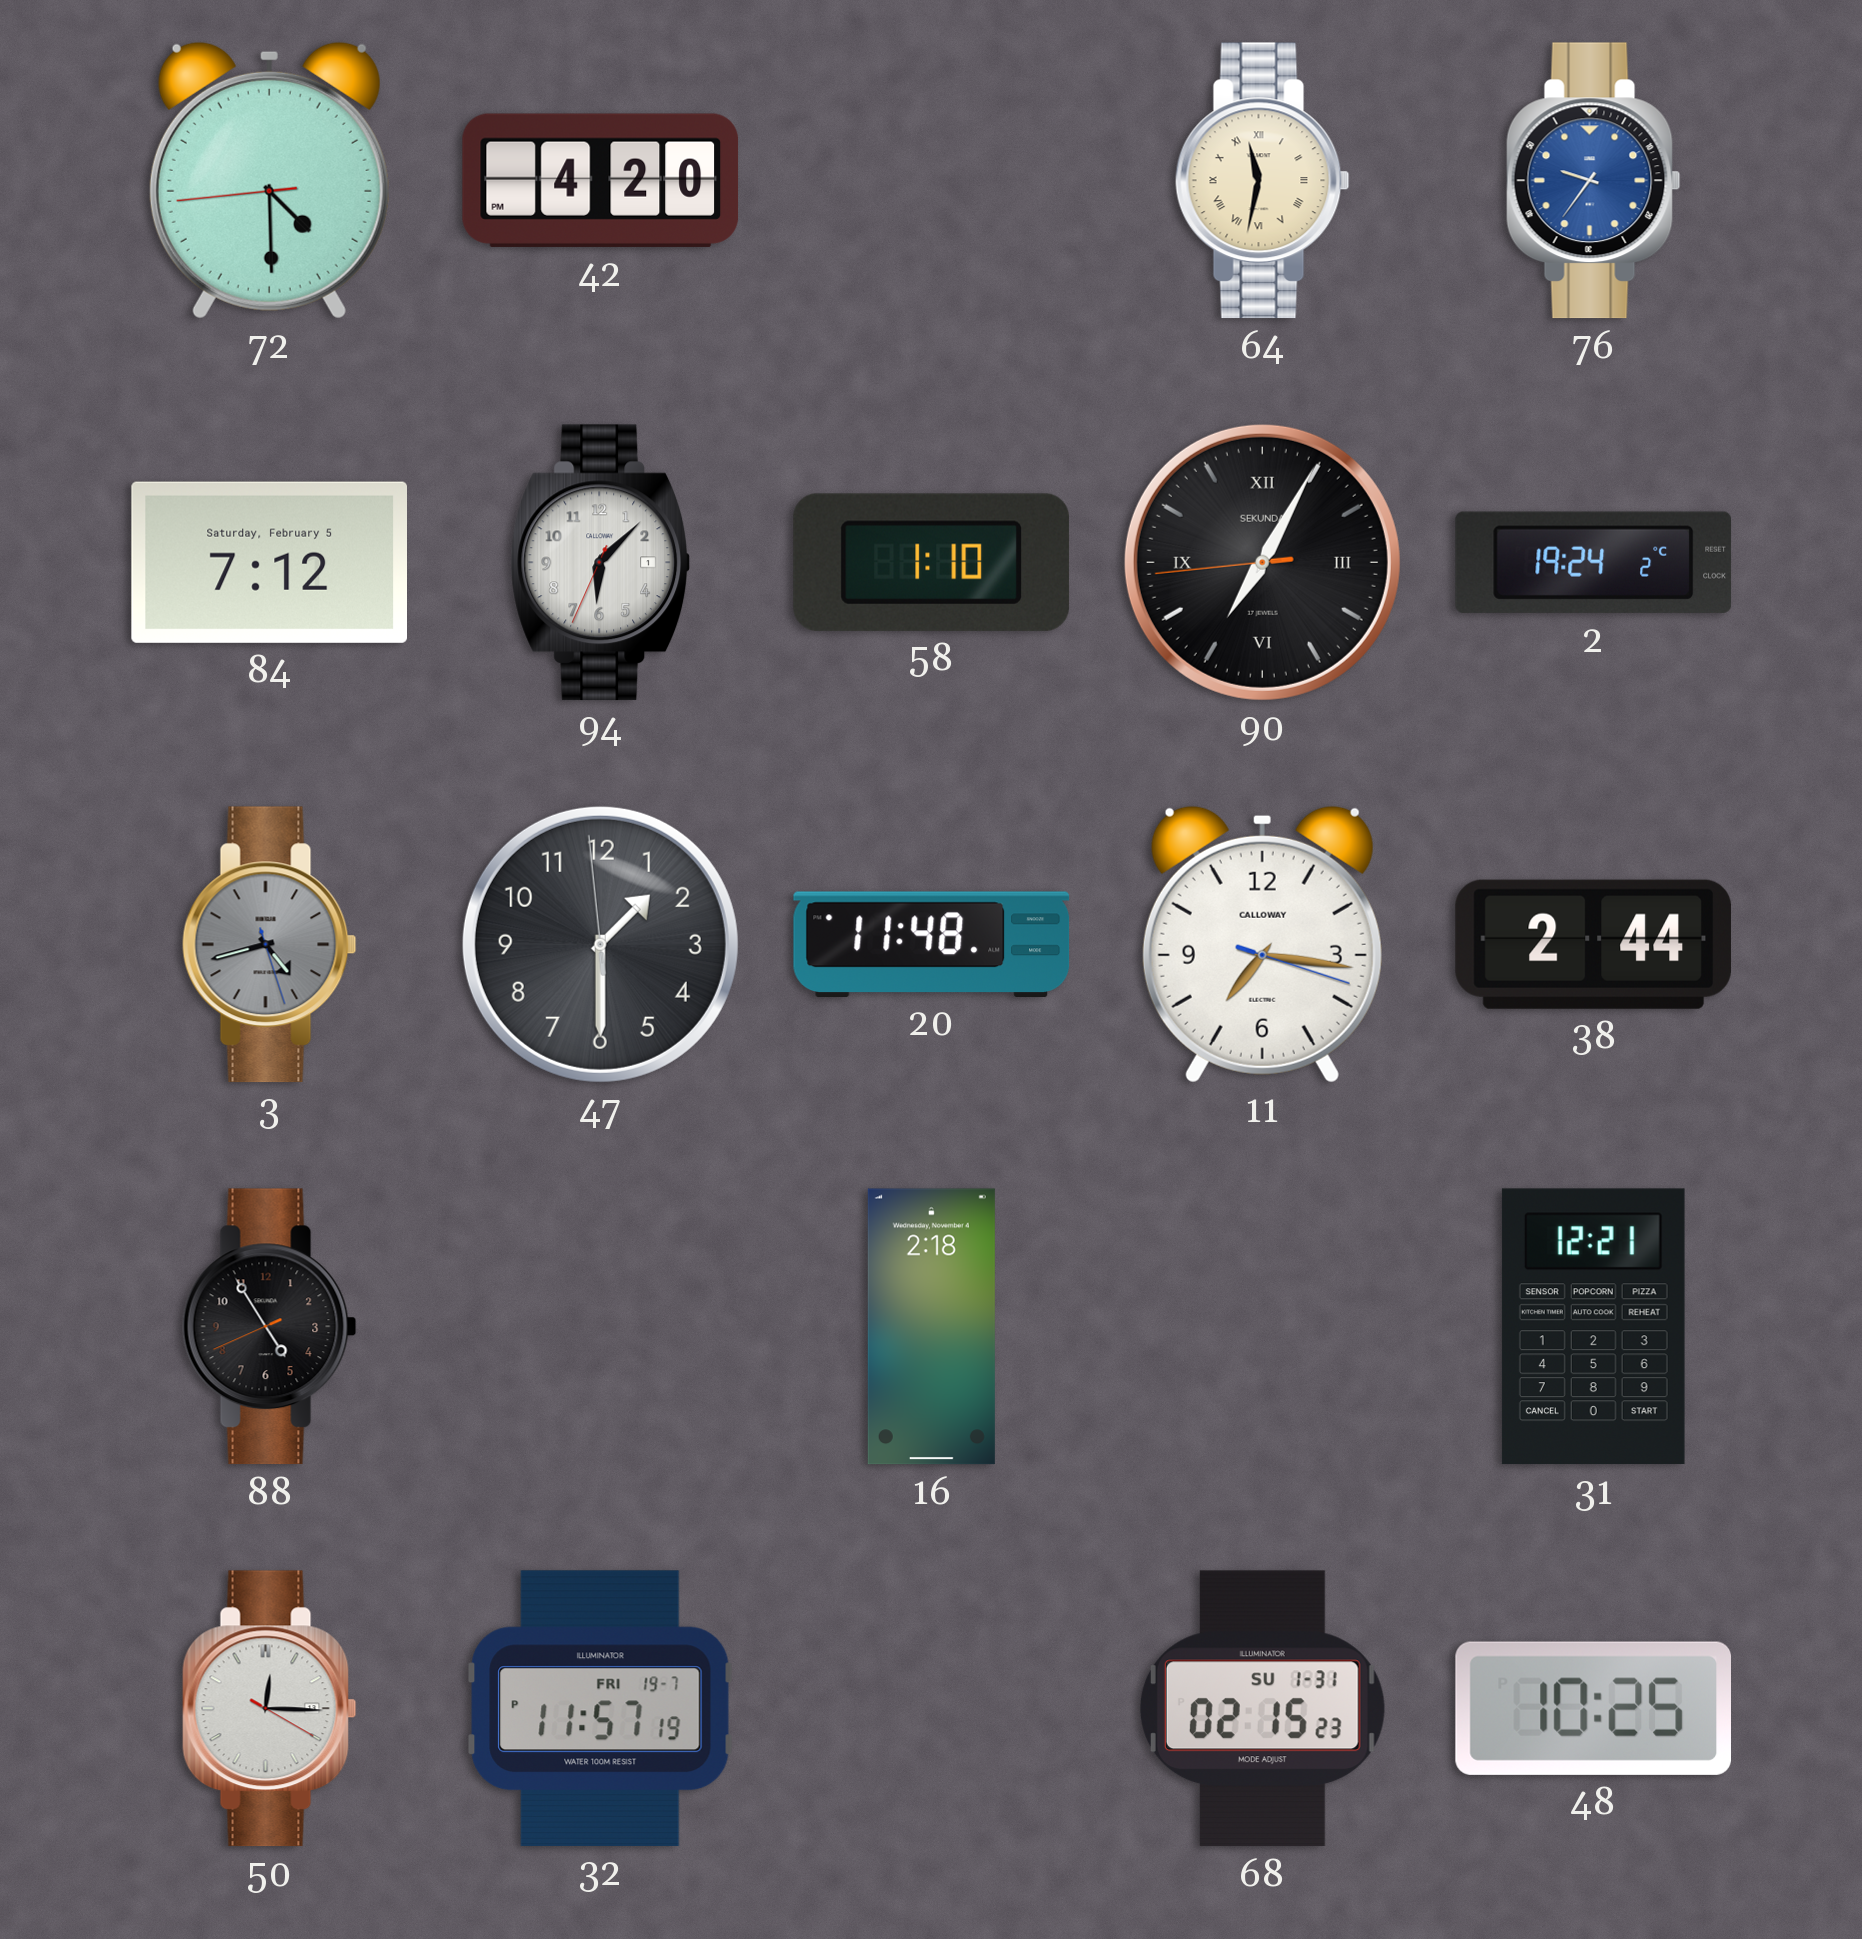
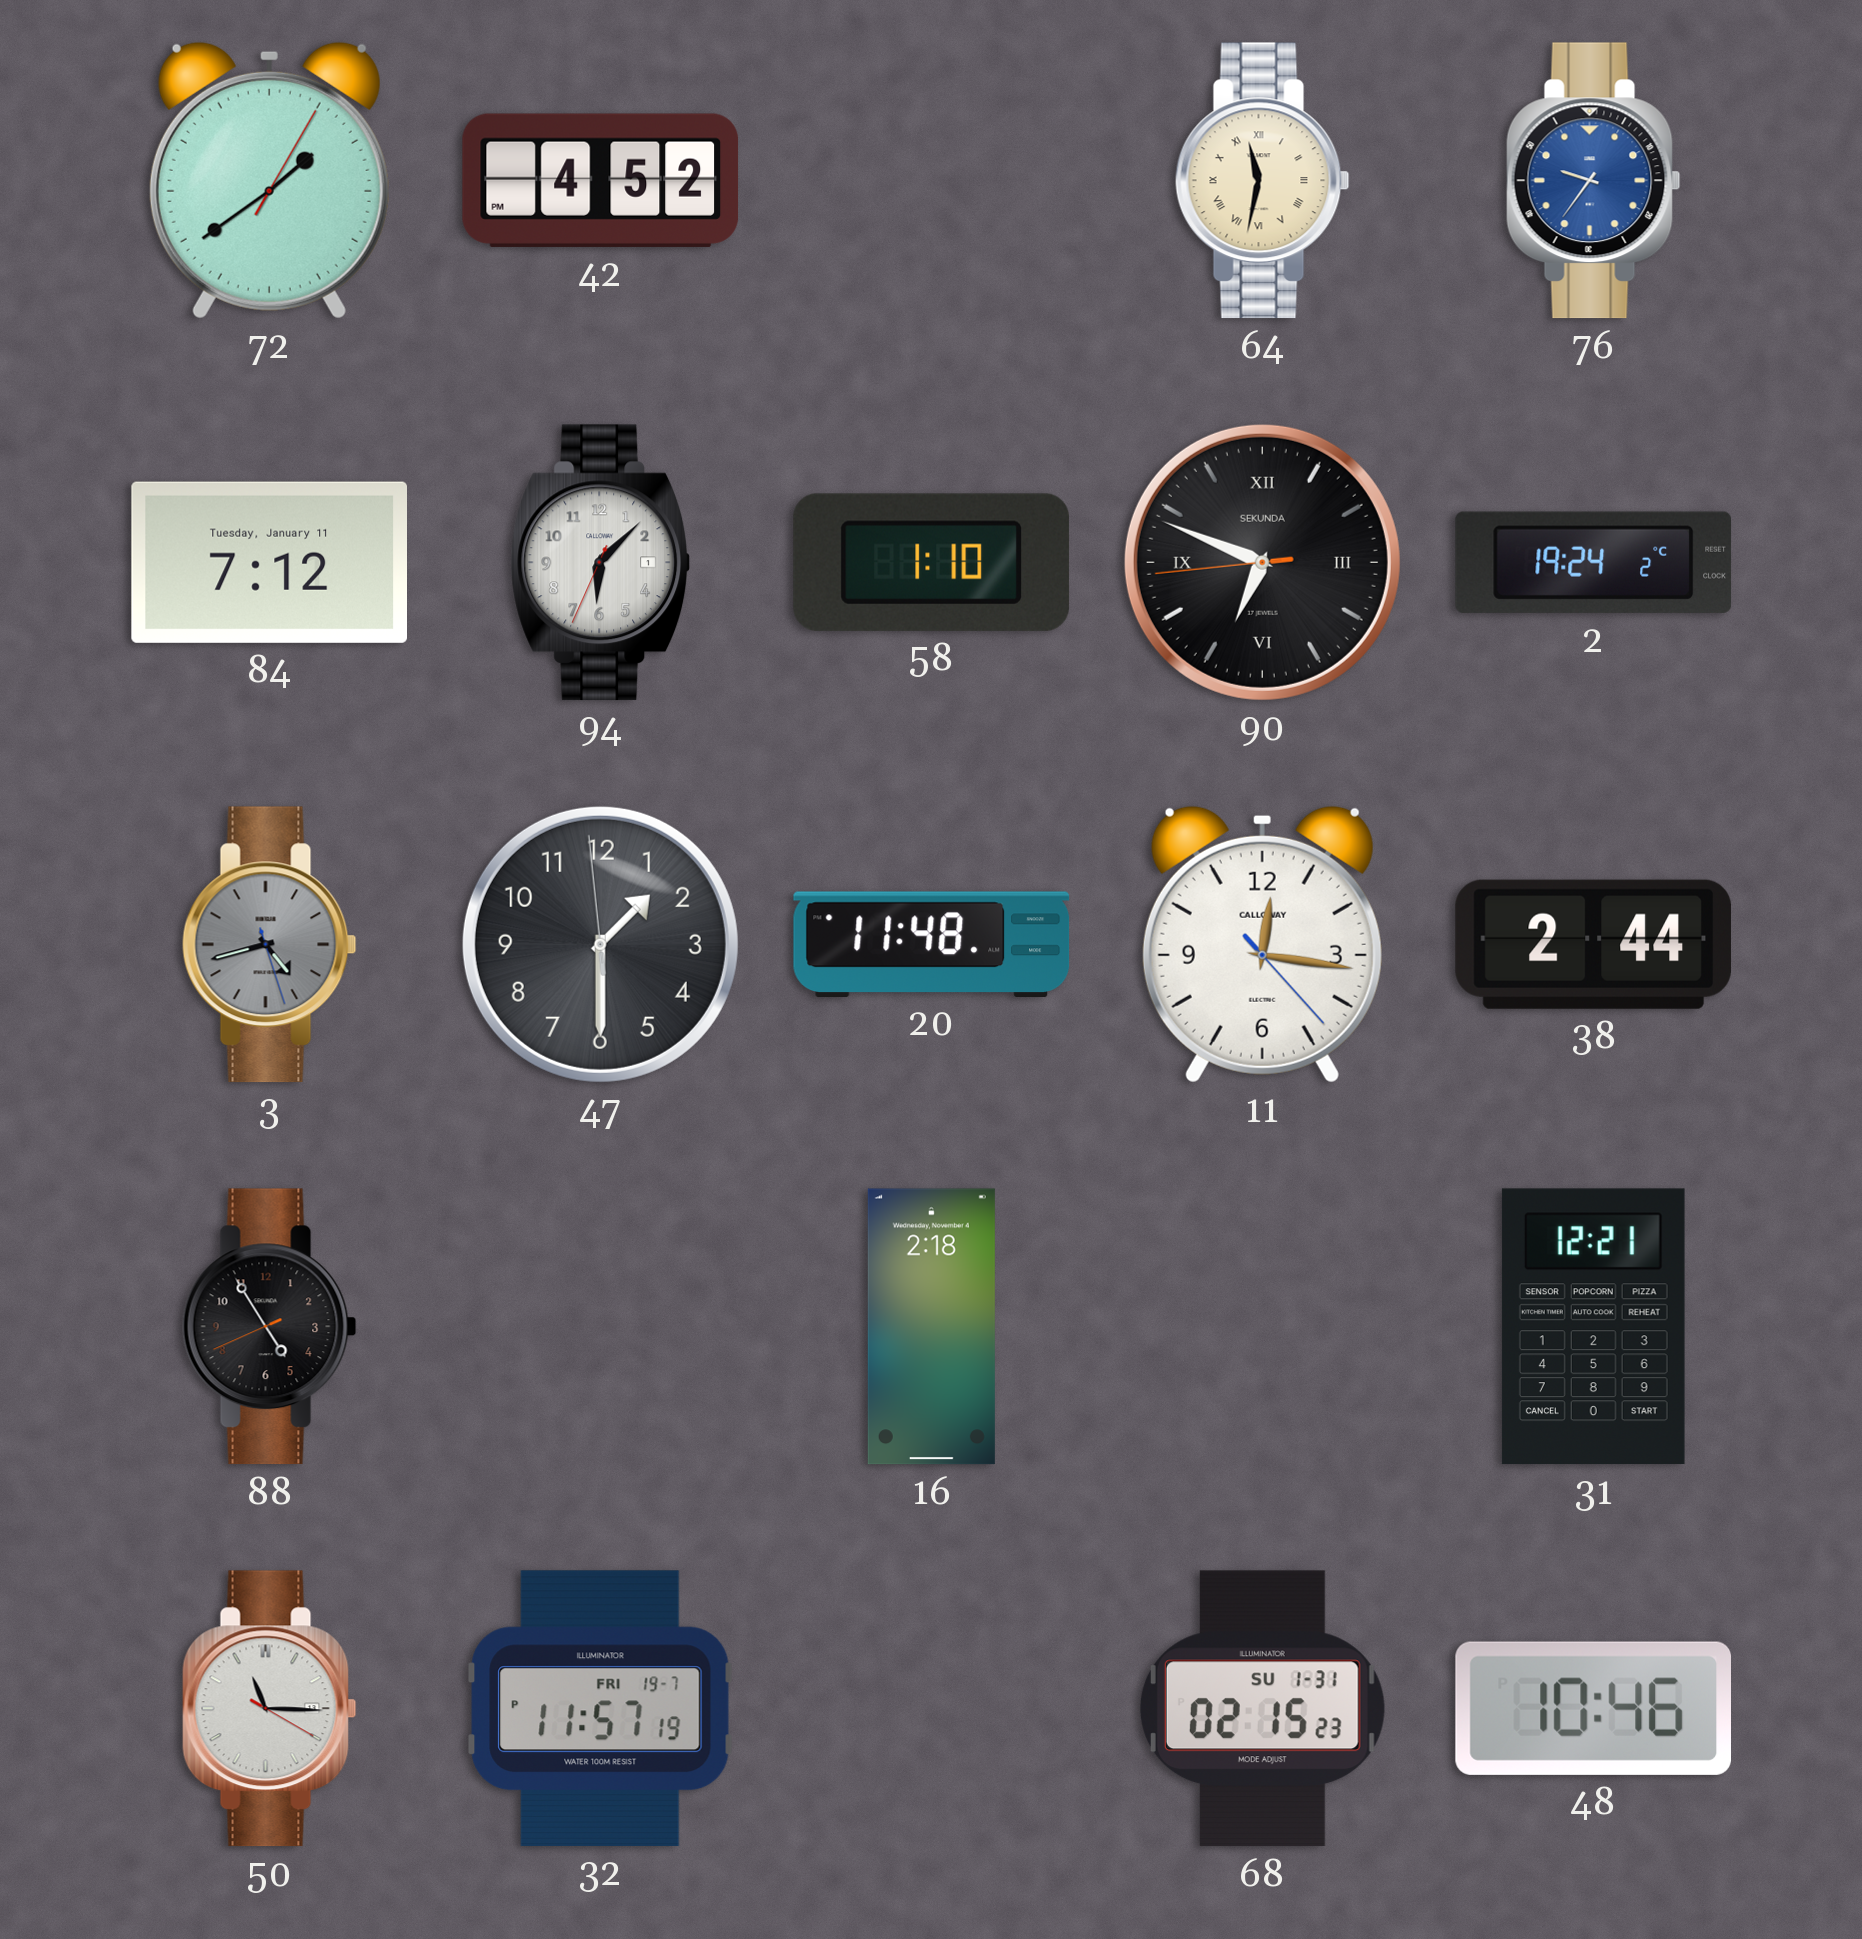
72: 4:29 -> 1:39 (269, 180)
42: 4:20 -> 4:52 (601, 180)
84 date: Saturday, February 5 -> Tuesday, January 11 (269, 562)
90: 7:04 -> 6:48 (1262, 562)
11: 7:16 -> 12:16 (1262, 944)
50: 12:15 -> 11:15 (269, 1709)
48: 10:25 -> 10:46 (1593, 1708)
